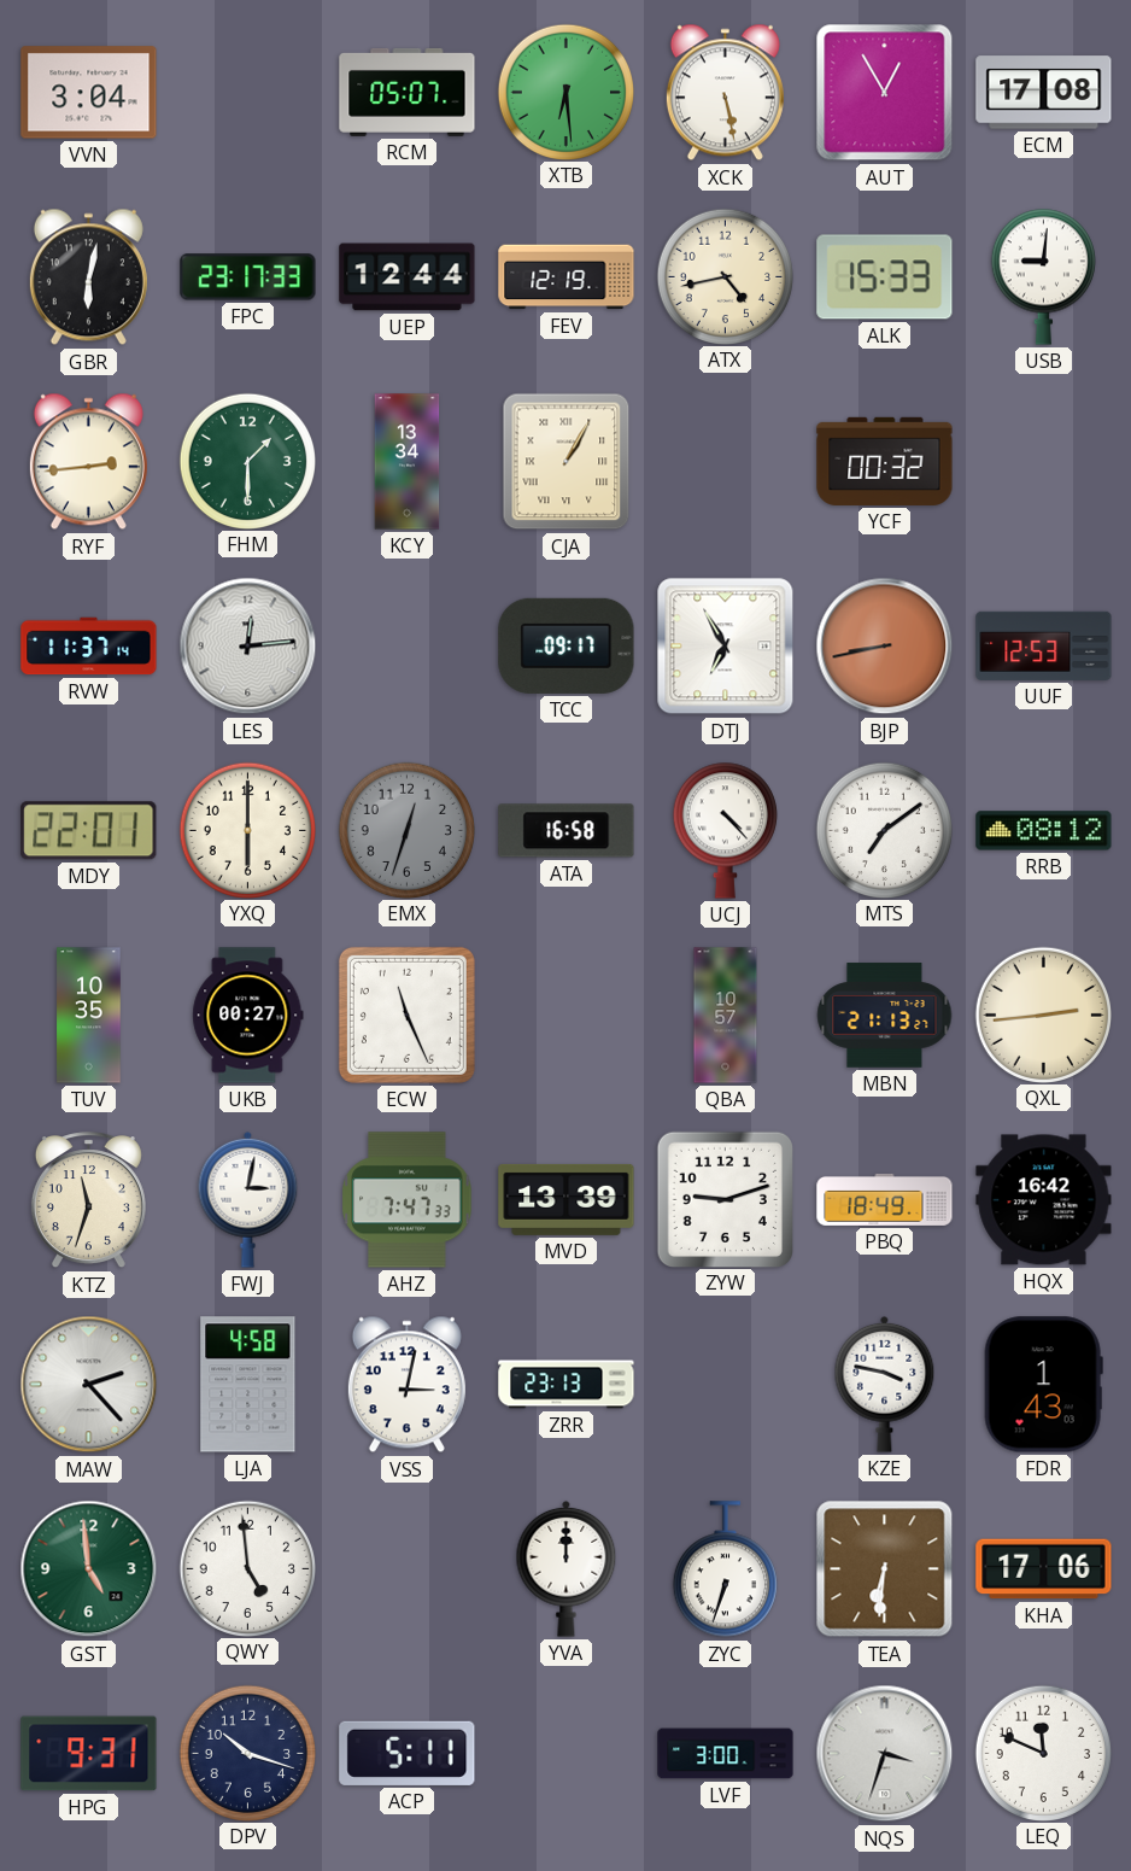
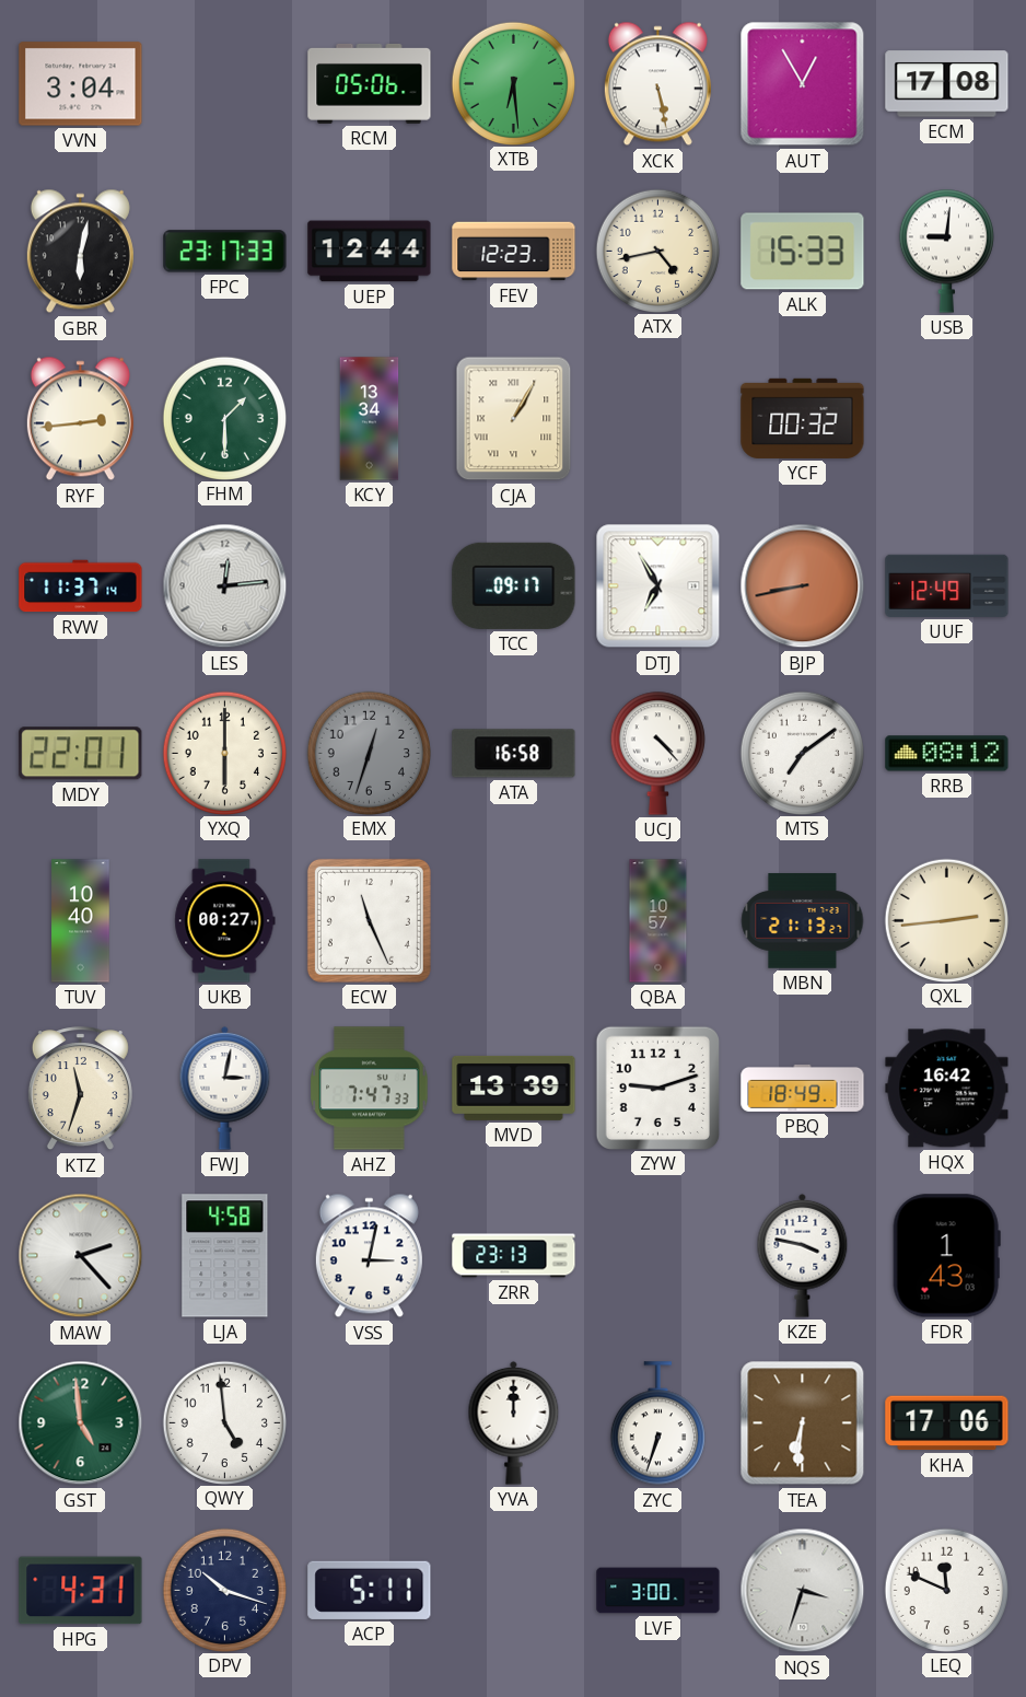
RCM: 05:07 -> 05:06 (370, 83)
FEV: 12:19 -> 12:23 (514, 252)
UUF: 12:53 -> 12:49 (947, 585)
TUV: 10:35 -> 10:40 (81, 921)
HPG: 9:31 -> 4:31 (81, 1591)
